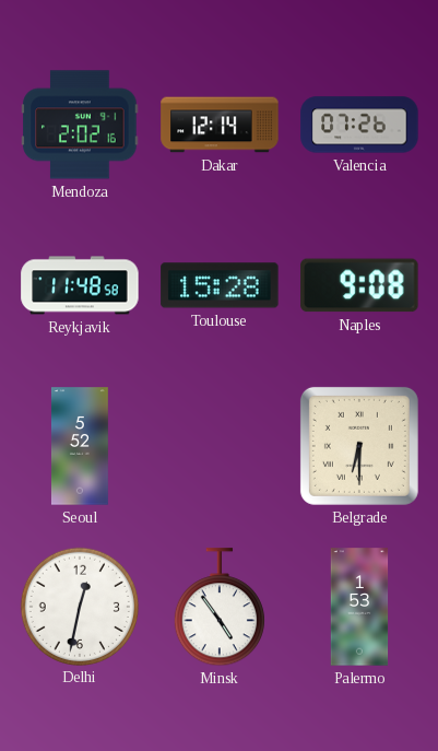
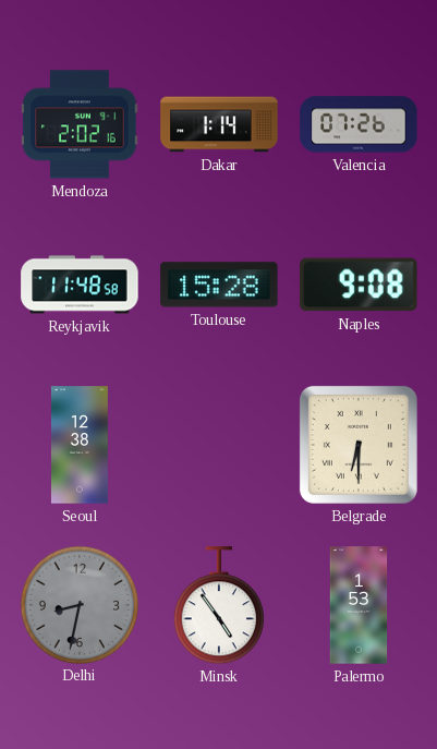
Dakar: 12:14 -> 1:14 (219, 124)
Seoul: 5:52 -> 12:38 (80, 445)
Delhi: 12:32 -> 8:32 (78, 604)
Delhi dial: white -> grey (78, 604)
